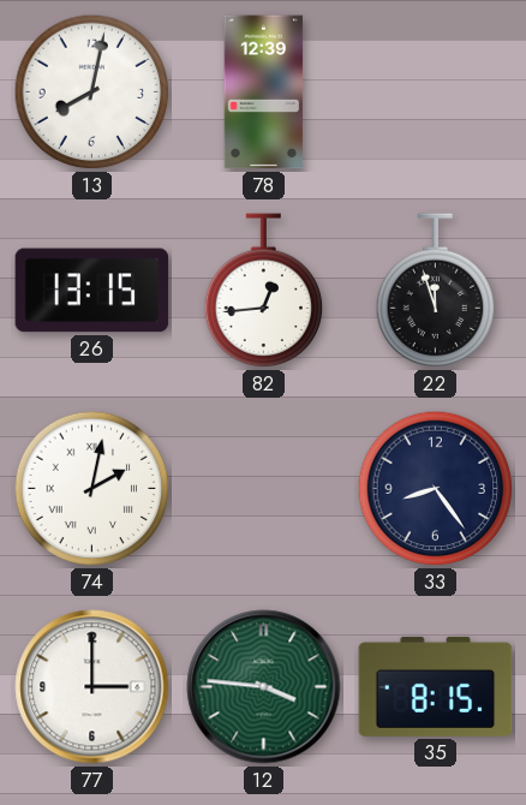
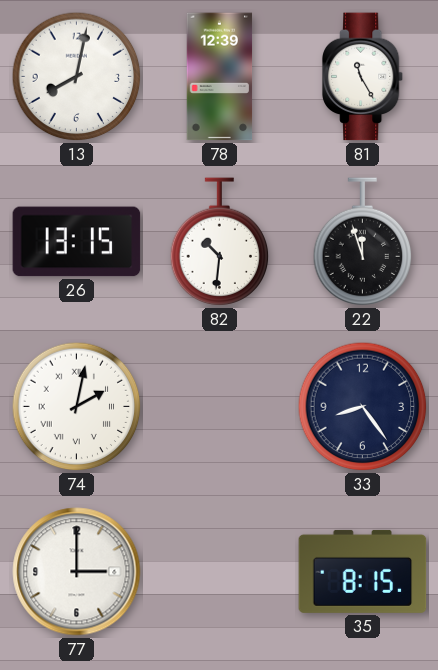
81: none -> 11:25 (363, 77)
82: 12:44 -> 10:31 (220, 242)
12: 3:46 -> none (264, 687)
